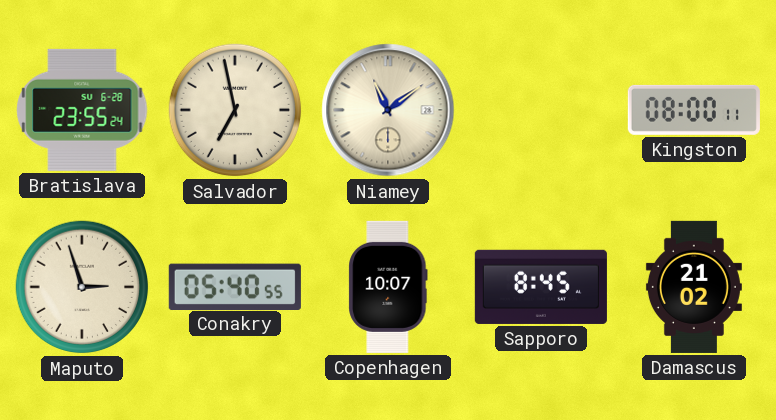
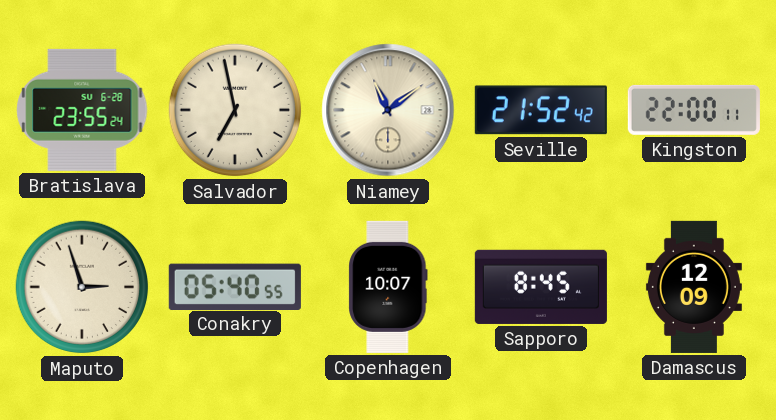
Seville: none -> 21:52 (541, 110)
Kingston: 08:00 -> 22:00 (694, 110)
Damascus: 21:02 -> 12:09 (694, 287)
